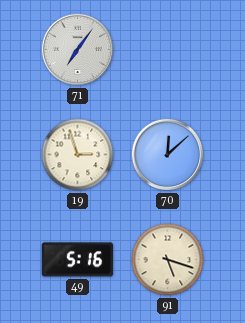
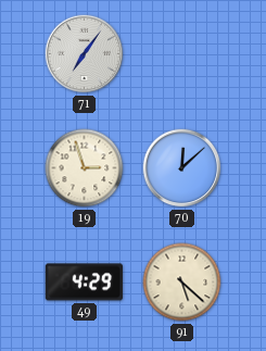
49: 5:16 -> 4:29 (84, 283)
91: 5:18 -> 5:22 (182, 283)
